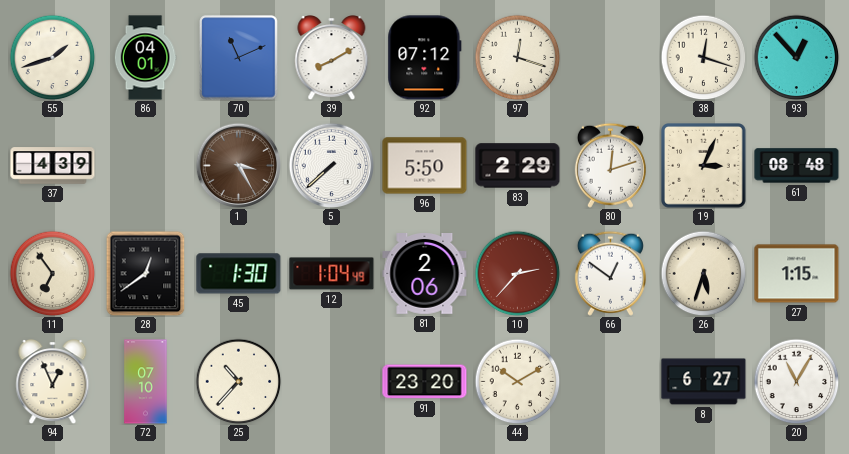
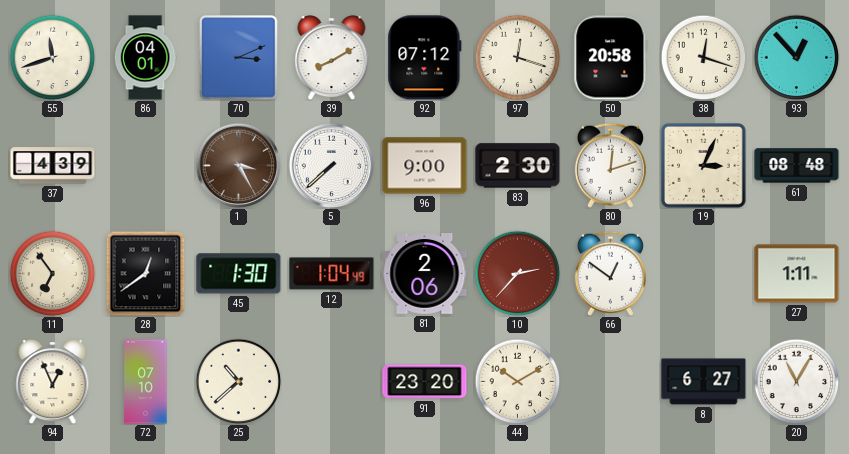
55: 1:42 -> 11:42 (52, 57)
70: 11:11 -> 3:11 (239, 58)
50: none -> 20:58 (611, 58)
96: 5:50 -> 9:00 (425, 166)
83: 2:29 -> 2:30 (518, 166)
26: 5:33 -> none (703, 273)
27: 1:15 -> 1:11 (797, 274)
25: 10:37 -> 10:38 (238, 381)
